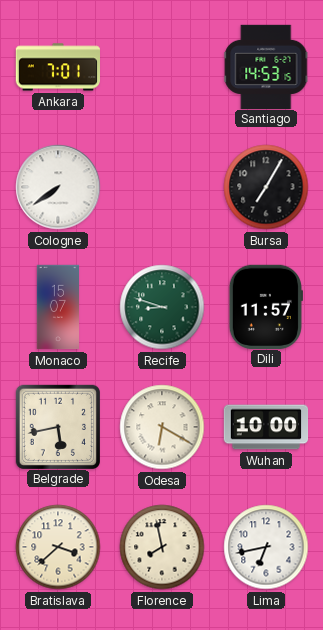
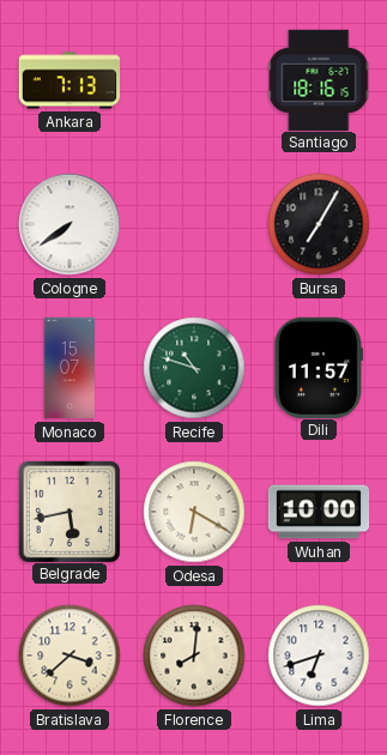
Ankara: 7:01 -> 7:13 (68, 80)
Santiago: 14:53 -> 18:16 (319, 79)
Recife: 8:48 -> 10:48 (194, 368)
Florence: 7:58 -> 8:01 (194, 656)
Lima: 6:43 -> 6:42 (319, 656)
